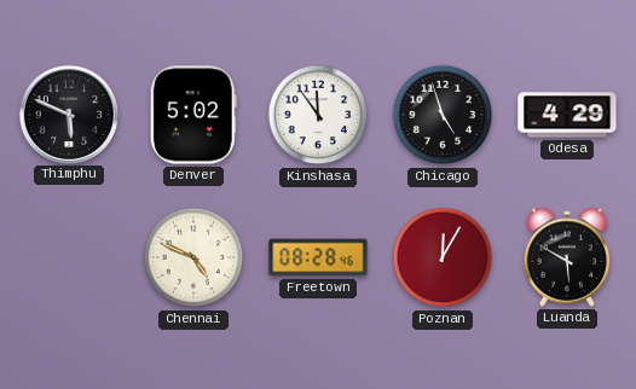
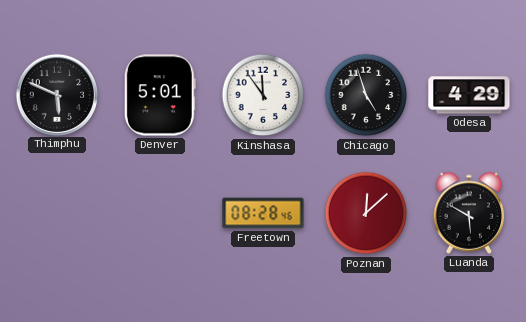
Denver: 5:02 -> 5:01 (160, 95)
Chennai: 4:49 -> none (193, 257)
Poznan: 12:05 -> 12:08 (366, 213)
